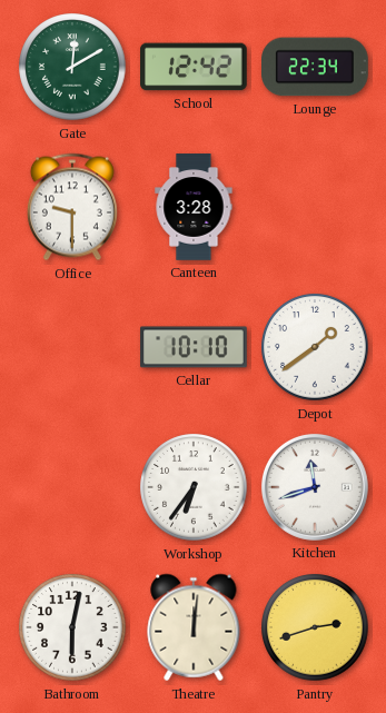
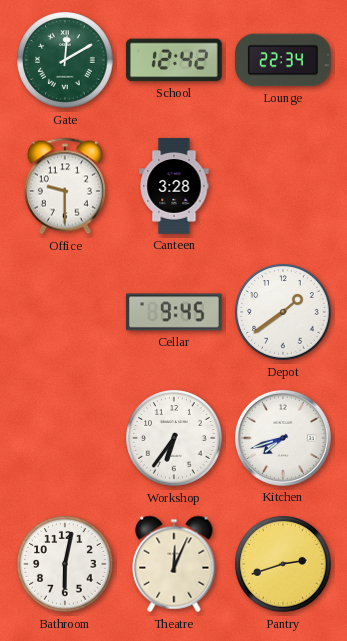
Cellar: 10:10 -> 9:45 (174, 312)
Kitchen: 11:42 -> 7:42 (283, 438)
Theatre: 12:01 -> 12:04 (174, 564)
